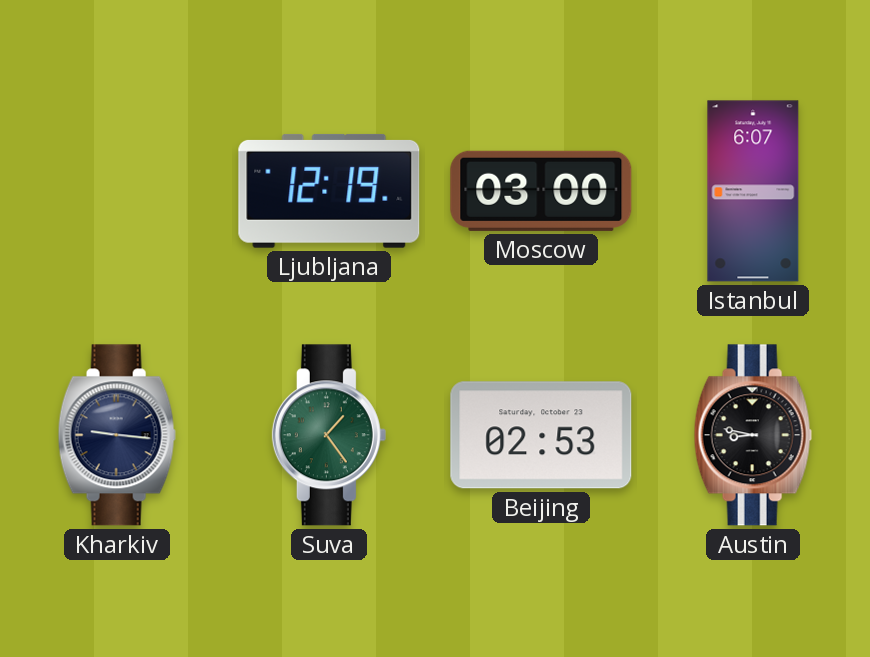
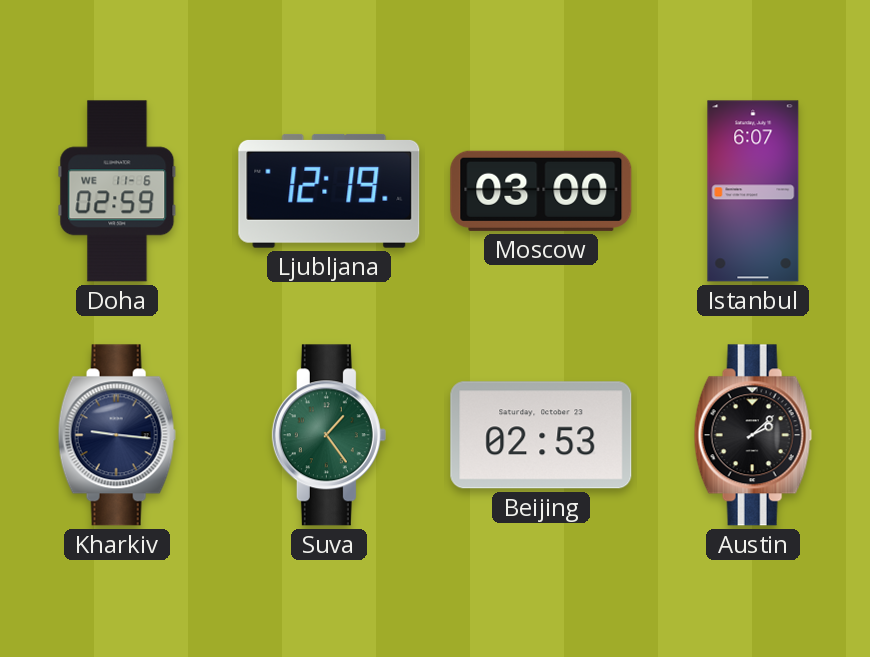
Doha: none -> 02:59 (117, 191)
Austin: 8:47 -> 2:08 (753, 435)
